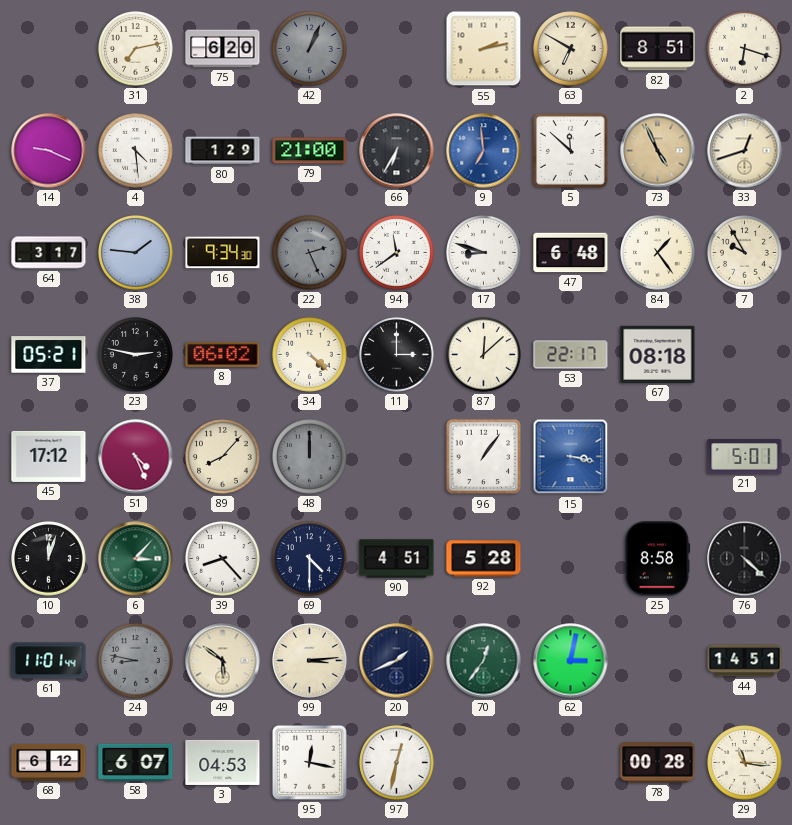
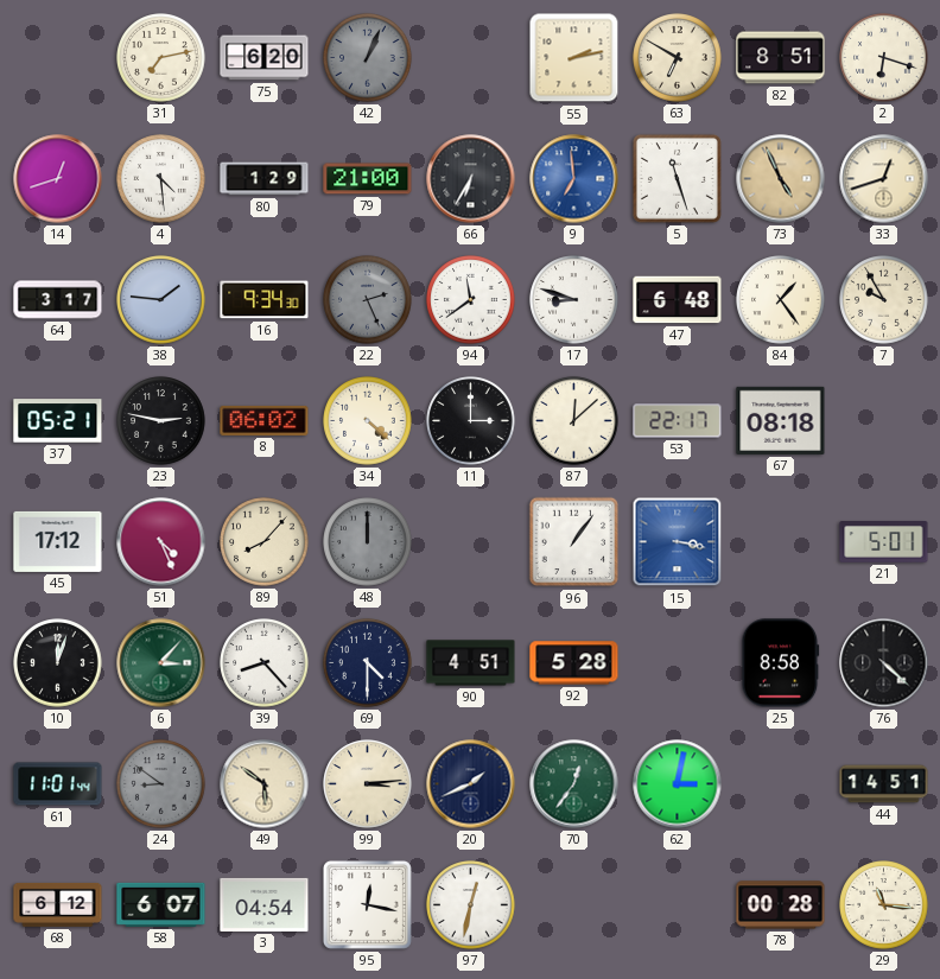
14: 9:19 -> 12:42 (58, 179)
5: 11:52 -> 11:27 (677, 178)
24: 8:47 -> 8:51 (161, 784)
3: 04:53 -> 04:54 (265, 904)
